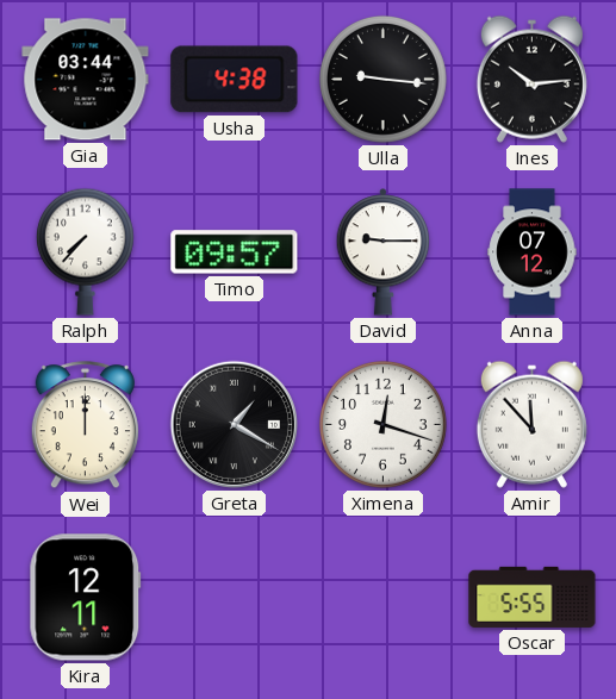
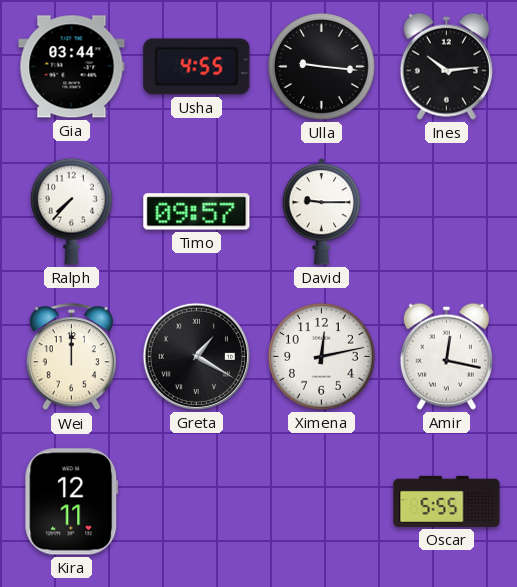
Usha: 4:38 -> 4:55 (197, 67)
Anna: 07:12 -> none (533, 252)
Ximena: 12:18 -> 12:13 (321, 356)
Amir: 11:53 -> 12:17 (446, 356)
